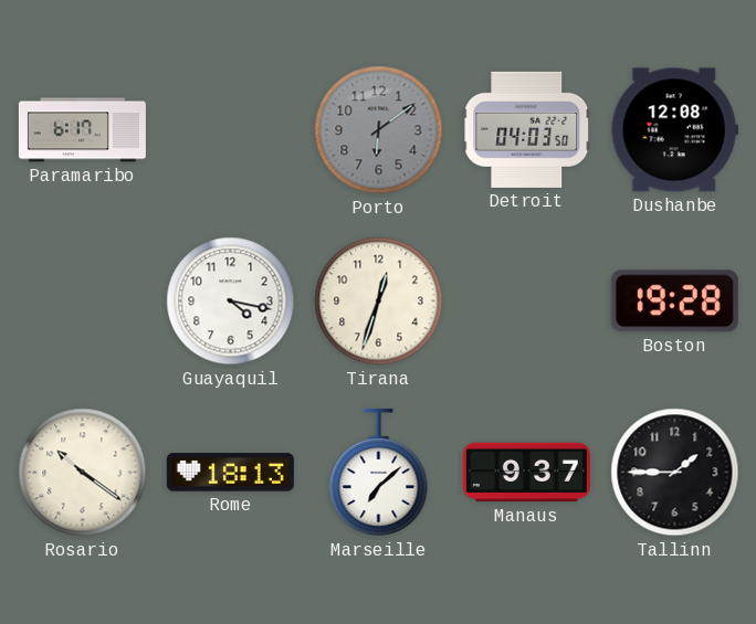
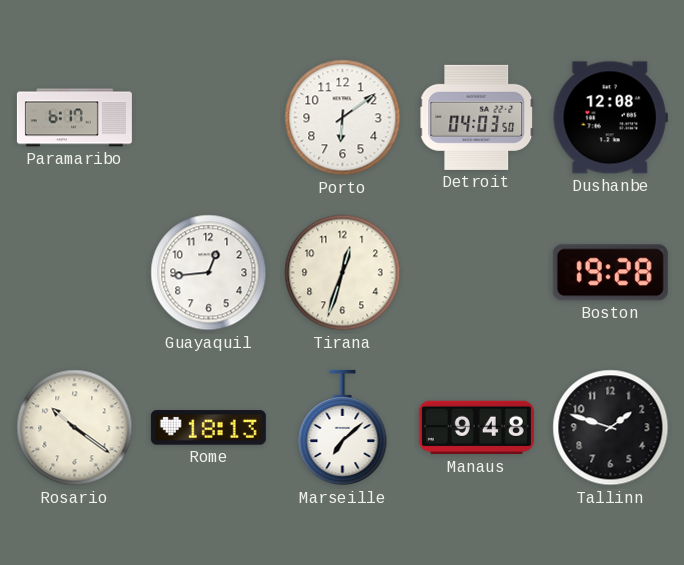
Porto dial: grey -> white (343, 118)
Guayaquil: 4:17 -> 12:44 (209, 273)
Manaus: 9:37 -> 9:48 (476, 428)
Tallinn: 1:45 -> 1:48 (611, 428)
